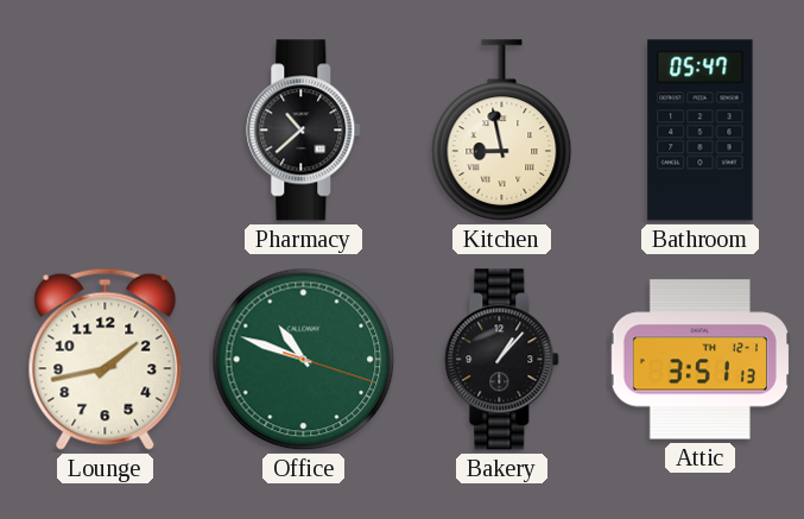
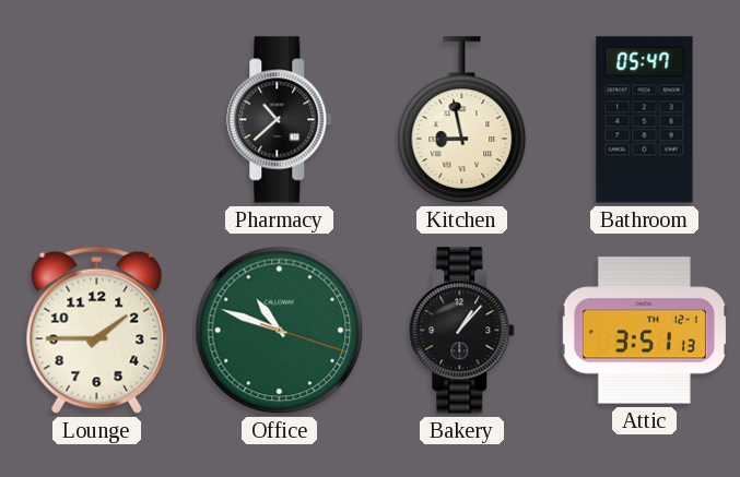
Lounge: 1:43 -> 1:45 (97, 330)
